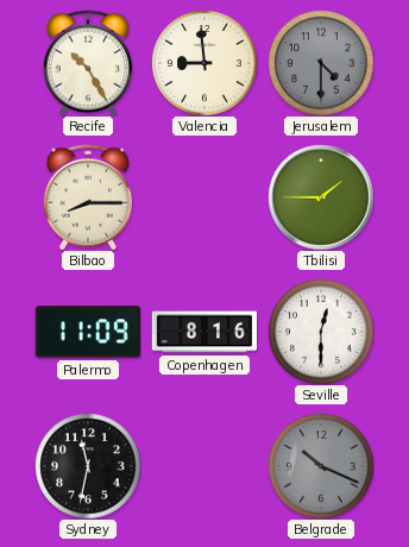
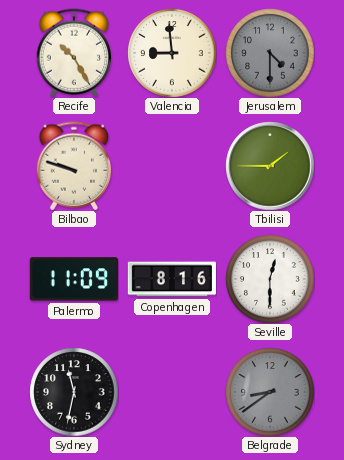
Bilbao: 8:15 -> 9:48 (73, 166)
Belgrade: 10:19 -> 8:39 (270, 392)
